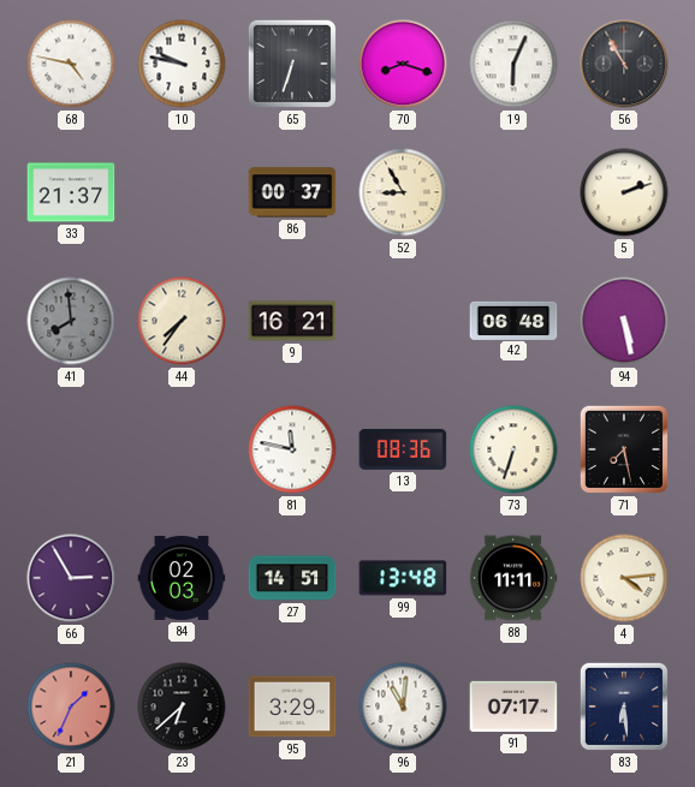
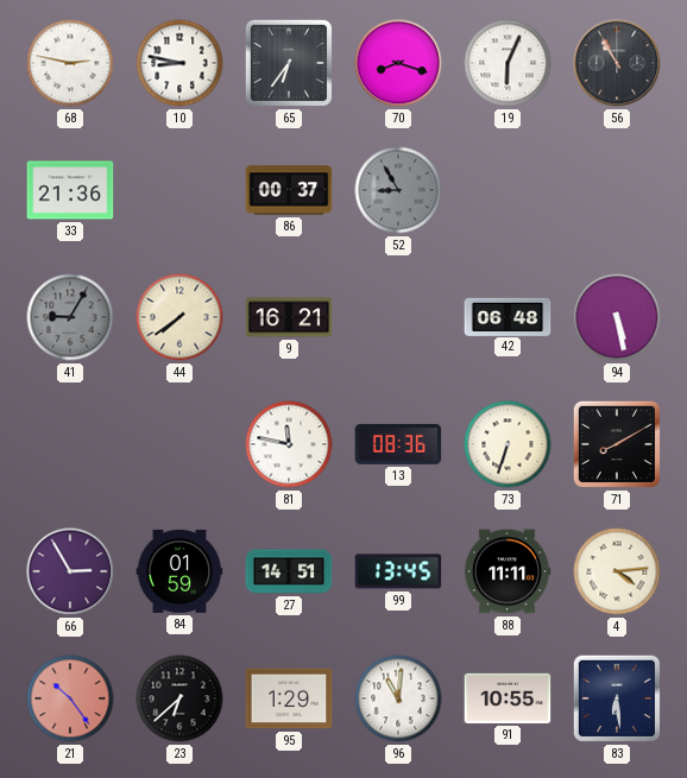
68: 4:47 -> 2:47 (70, 63)
10: 9:47 -> 8:47 (179, 63)
65: 6:33 -> 6:36 (289, 63)
33: 21:37 -> 21:36 (70, 190)
52 dial: cream -> grey (398, 190)
5: 2:12 -> none (624, 192)
41: 7:59 -> 9:05 (70, 317)
44: 7:36 -> 7:39 (179, 317)
71: 7:28 -> 8:10 (617, 444)
84: 02:03 -> 01:59 (179, 571)
99: 13:48 -> 13:45 (398, 571)
21: 1:34 -> 10:24 (70, 698)
95: 3:29 -> 1:29 (289, 698)
91: 07:17 -> 10:55 (508, 698)
